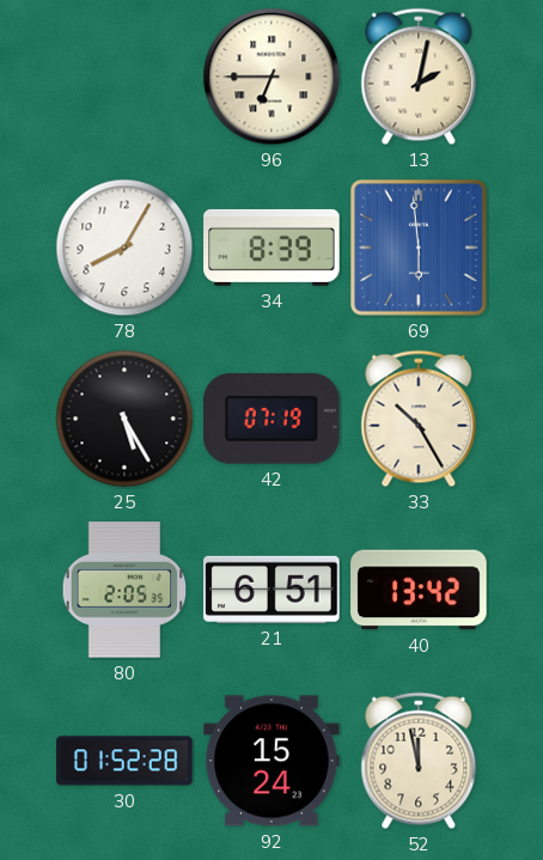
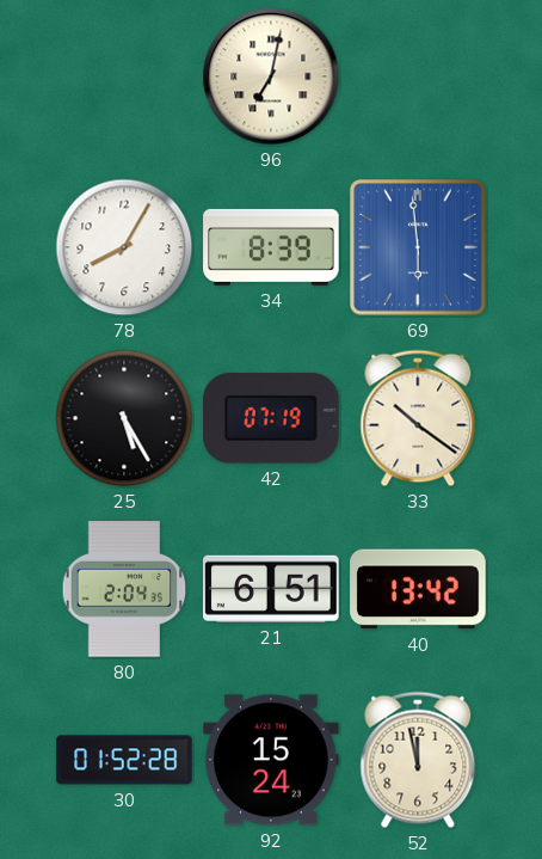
96: 6:45 -> 7:02 (271, 76)
13: 2:02 -> none (419, 77)
33: 10:25 -> 10:21 (418, 418)
80: 2:05 -> 2:04 (124, 589)
